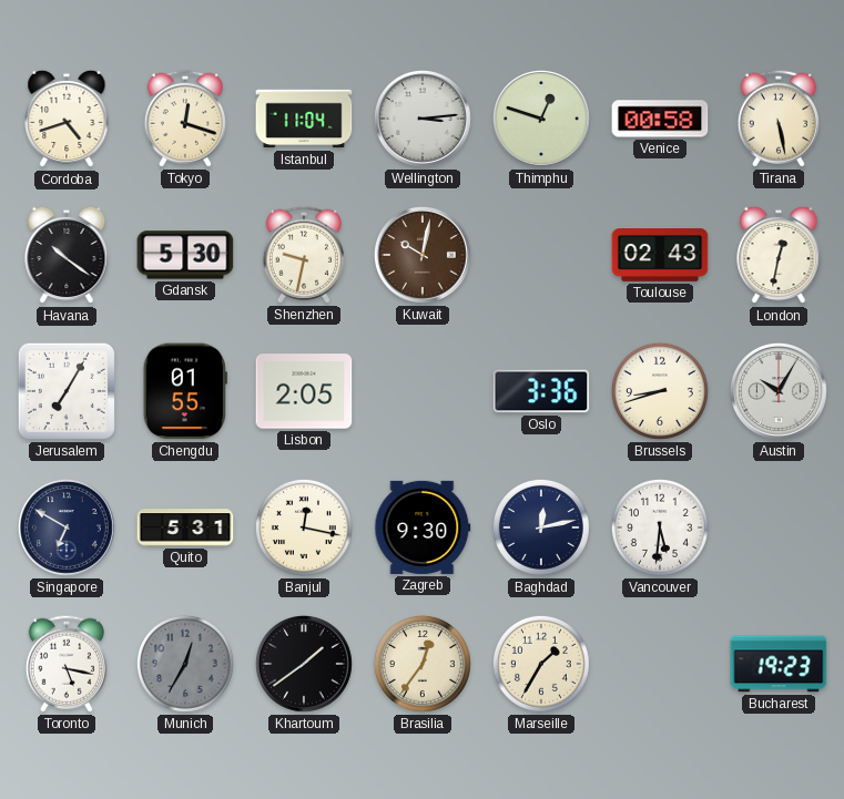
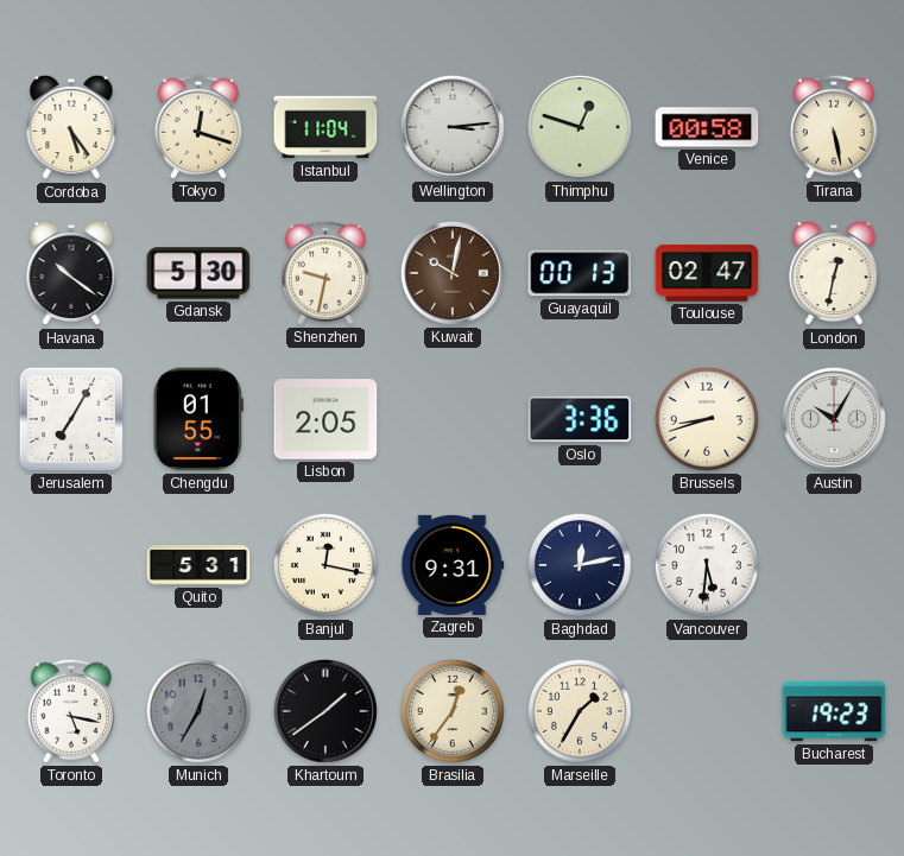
Cordoba: 4:42 -> 5:24 (71, 127)
Guayaquil: none -> 00:13 (580, 273)
Toulouse: 02:43 -> 02:47 (707, 273)
Singapore: 6:50 -> none (67, 527)
Zagreb: 9:30 -> 9:31 (453, 565)
